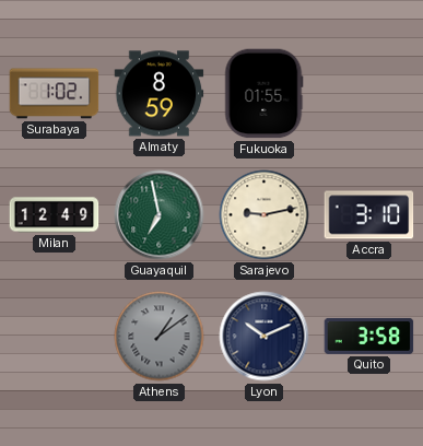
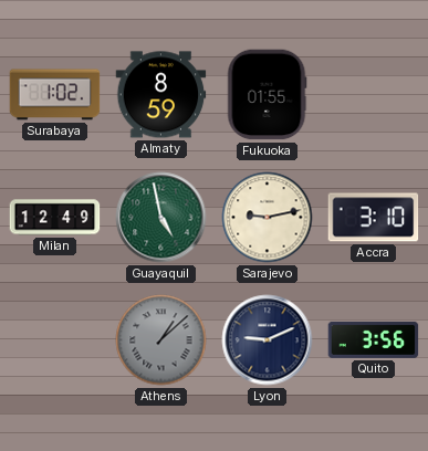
Guayaquil: 6:58 -> 4:58 (161, 218)
Athens: 1:09 -> 1:08 (161, 340)
Lyon: 10:11 -> 9:11 (268, 340)
Quito: 3:58 -> 3:56 (374, 339)
